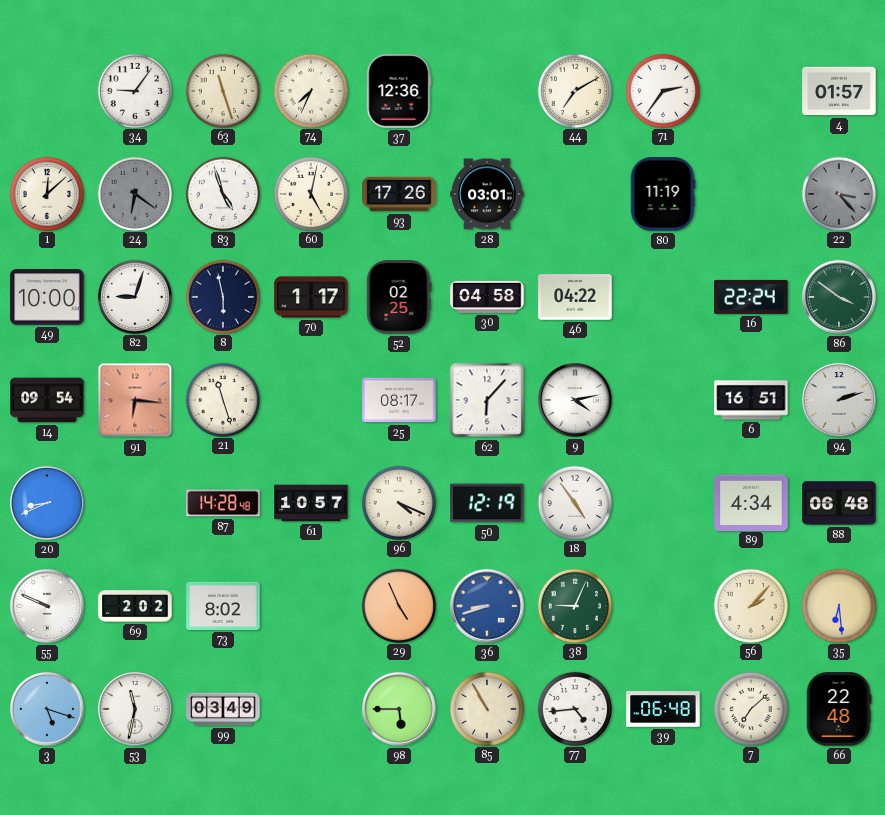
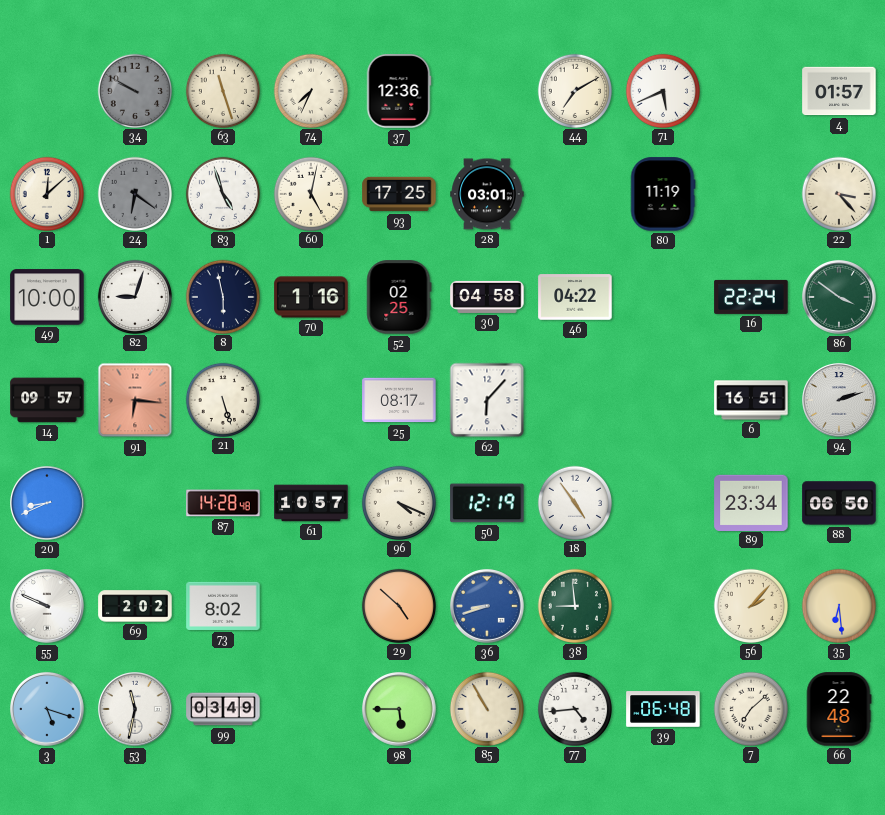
34: 9:06 -> 9:50 (134, 90)
34 dial: white -> grey (134, 90)
71: 2:36 -> 5:41 (662, 90)
93: 17:26 -> 17:25 (399, 194)
22 dial: grey -> cream (838, 193)
70: 1:17 -> 1:16 (311, 297)
14: 09:54 -> 09:57 (47, 400)
21: 11:27 -> 5:27 (222, 399)
9: 4:13 -> none (576, 401)
89: 4:34 -> 23:34 (751, 502)
88: 06:48 -> 06:50 (839, 503)
29: 4:56 -> 4:52 (398, 605)
38: 9:04 -> 8:59 (574, 605)
